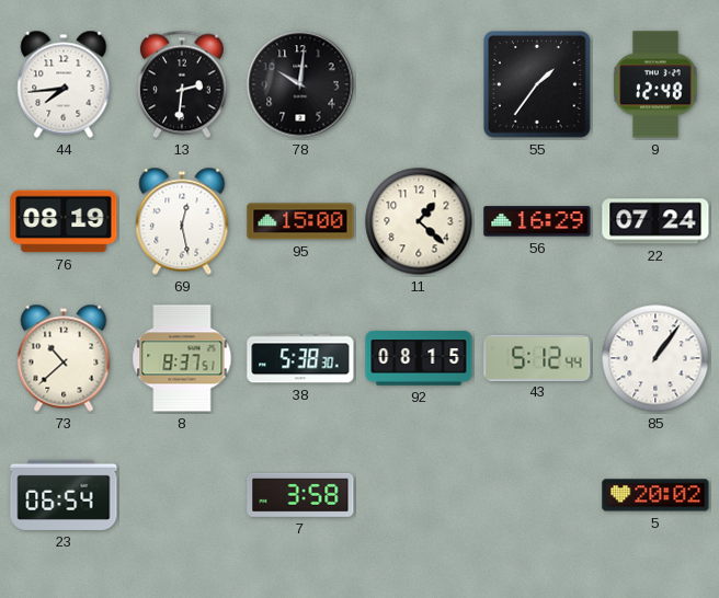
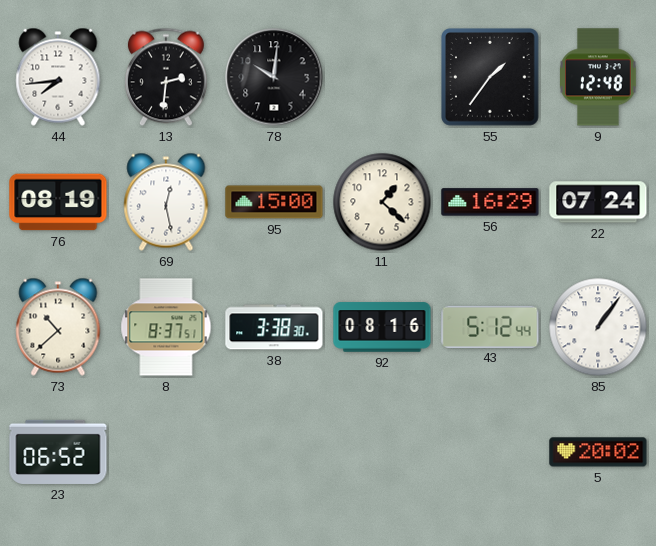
38: 5:38 -> 3:38 (274, 327)
92: 08:15 -> 08:16 (382, 327)
23: 06:54 -> 06:52 (58, 452)
7: 3:58 -> none (300, 495)
